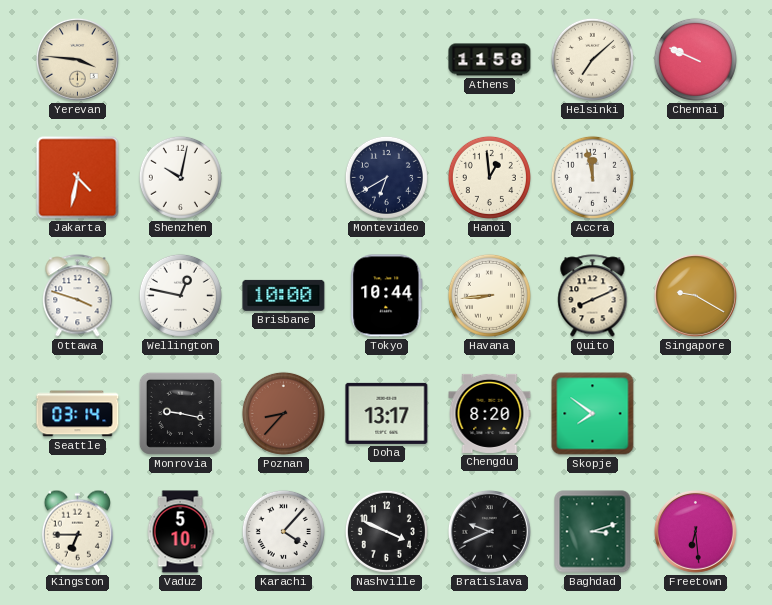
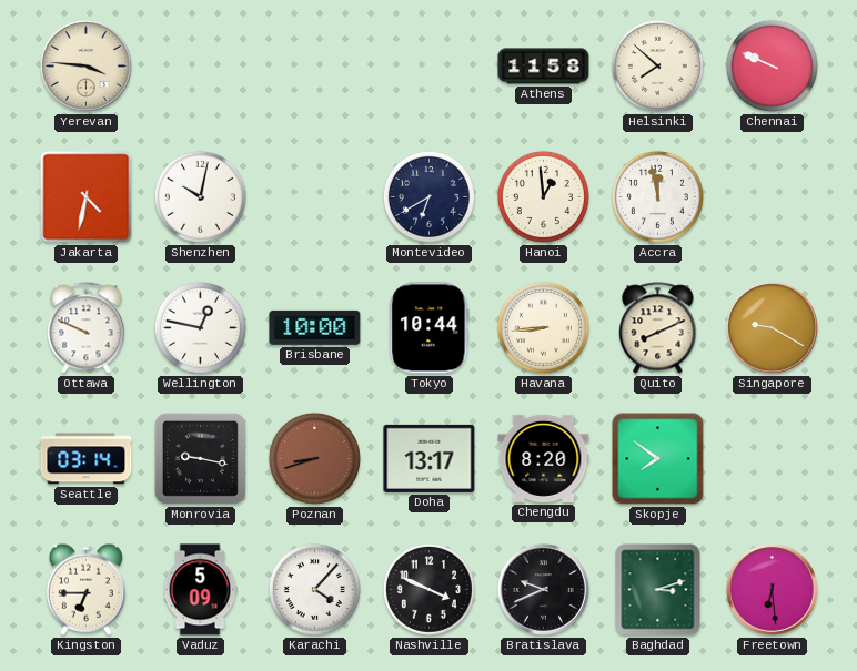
Helsinki: 7:08 -> 7:52 (657, 65)
Ottawa: 3:48 -> 9:49 (87, 328)
Poznan: 8:37 -> 8:42 (314, 458)
Vaduz: 5:10 -> 5:09 (200, 590)
